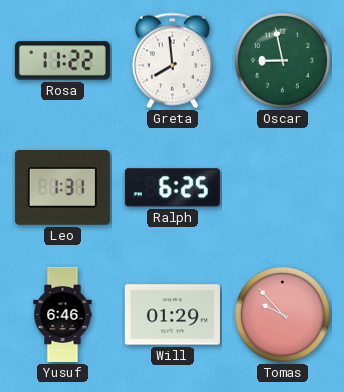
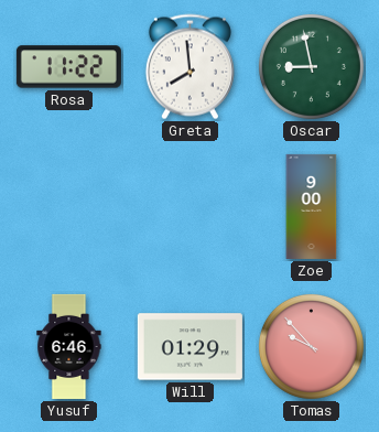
Leo: 1:31 -> none (62, 188)
Ralph: 6:25 -> none (172, 188)
Zoe: none -> 9:00 (312, 206)
